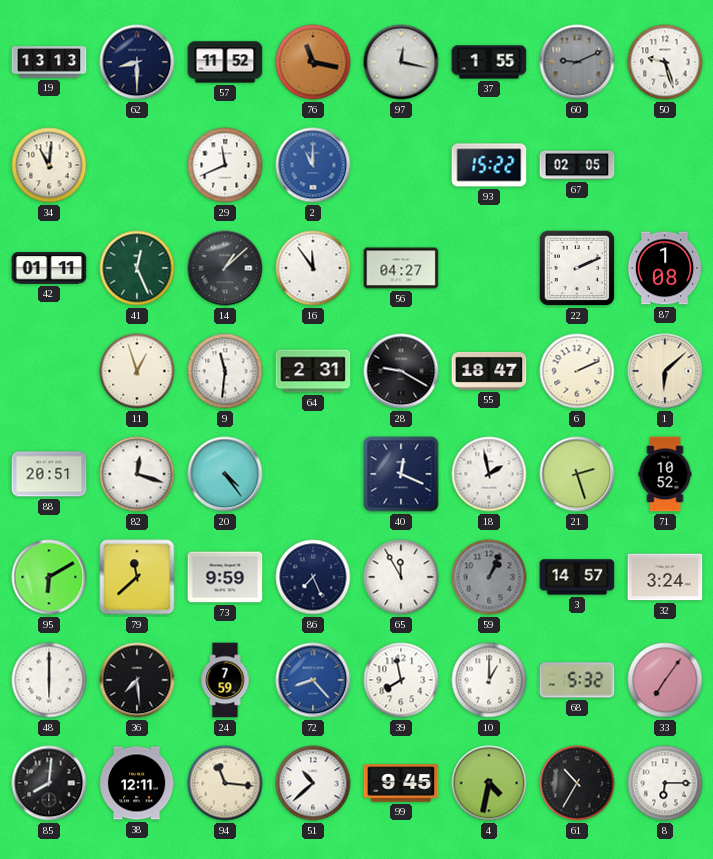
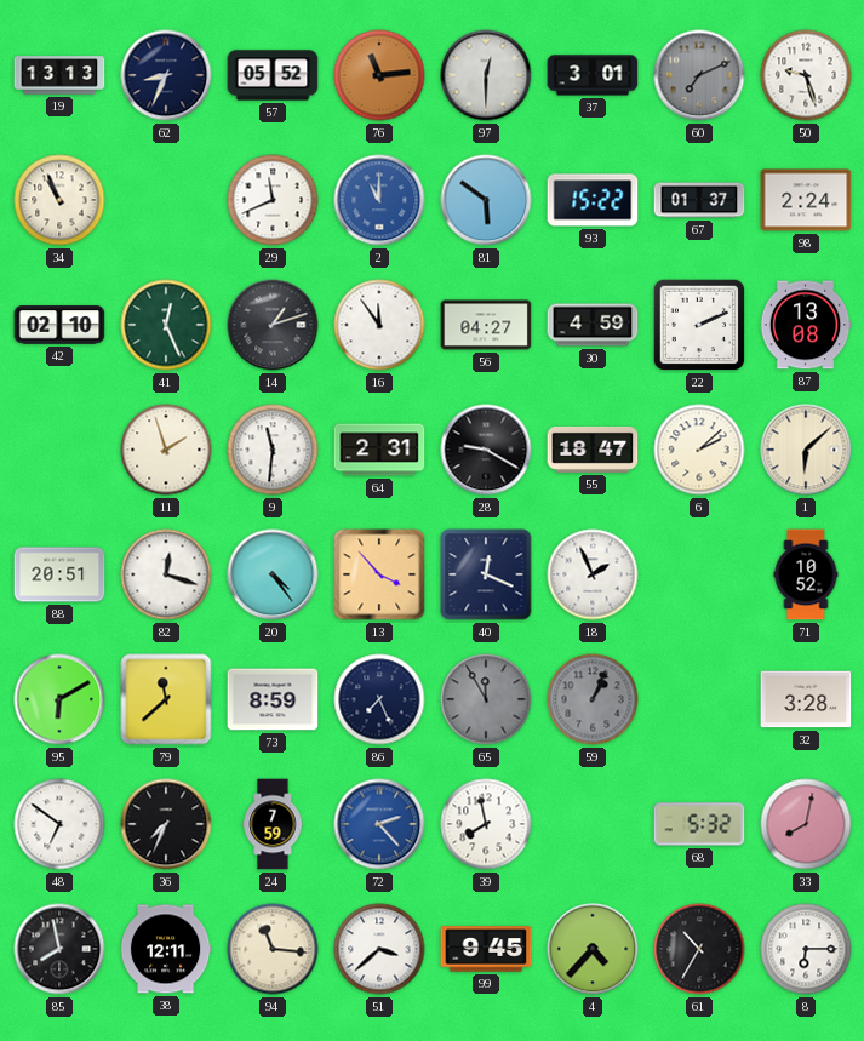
62: 8:30 -> 8:34 (166, 75)
57: 11:52 -> 05:52 (273, 75)
76: 11:17 -> 11:14 (379, 75)
97: 12:17 -> 12:30 (486, 75)
37: 1:55 -> 3:01 (593, 75)
60: 9:11 -> 7:11 (699, 75)
34: 11:01 -> 10:56 (59, 200)
81: none -> 5:51 (486, 200)
67: 02:05 -> 01:37 (699, 200)
98: none -> 2:24 (806, 200)
42: 01:11 -> 02:10 (59, 325)
14: 1:08 -> 1:12 (273, 325)
30: none -> 4:59 (593, 325)
87: 1:08 -> 13:08 (806, 325)
11: 12:57 -> 1:57 (166, 450)
6: 2:11 -> 2:08 (699, 450)
13: none -> 3:53 (379, 574)
18: 1:58 -> 1:56 (593, 574)
21: 2:27 -> none (577, 474)
73: 9:59 -> 8:59 (273, 699)
65 dial: white -> grey (486, 699)
3: 14:57 -> none (577, 577)
32: 3:24 -> 3:28 (806, 699)
48: 6:00 -> 6:51 (59, 824)
36: 7:29 -> 7:34 (166, 824)
72: 8:23 -> 2:23 (379, 824)
10: 1:00 -> none (489, 680)
33: 7:06 -> 8:02 (806, 824)
85: 8:01 -> 7:58 (59, 949)
51: 10:38 -> 3:38 (379, 949)
4: 4:32 -> 4:37 (593, 949)
